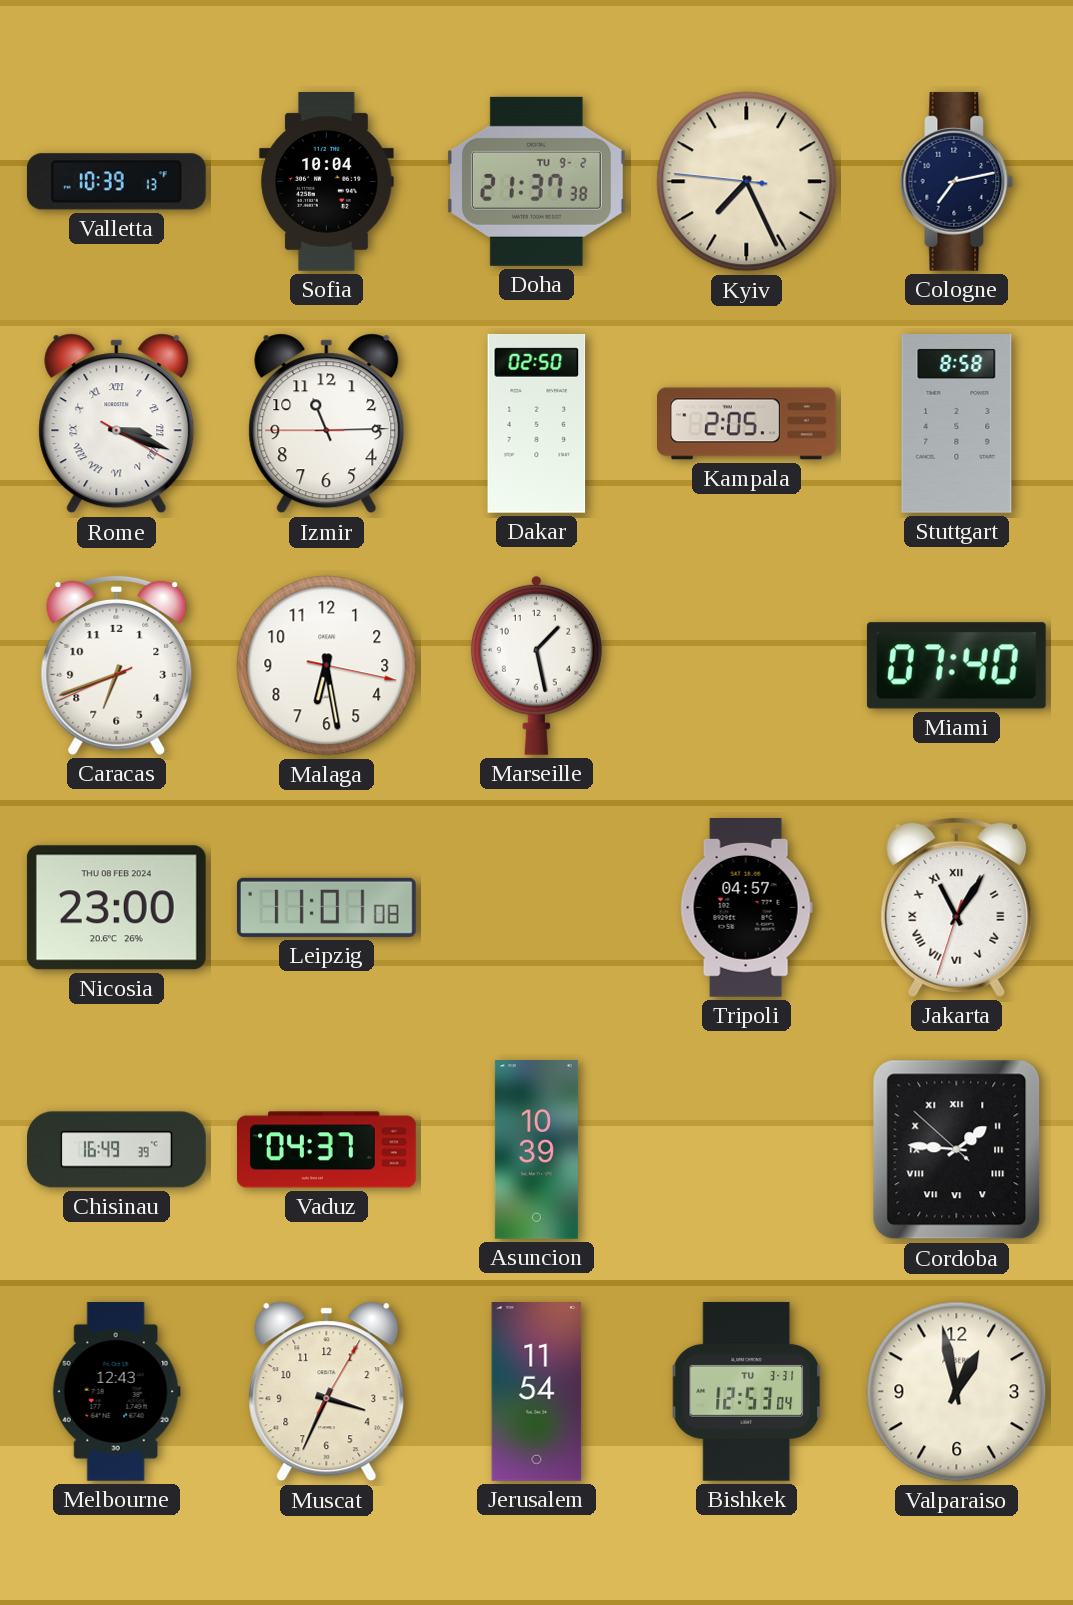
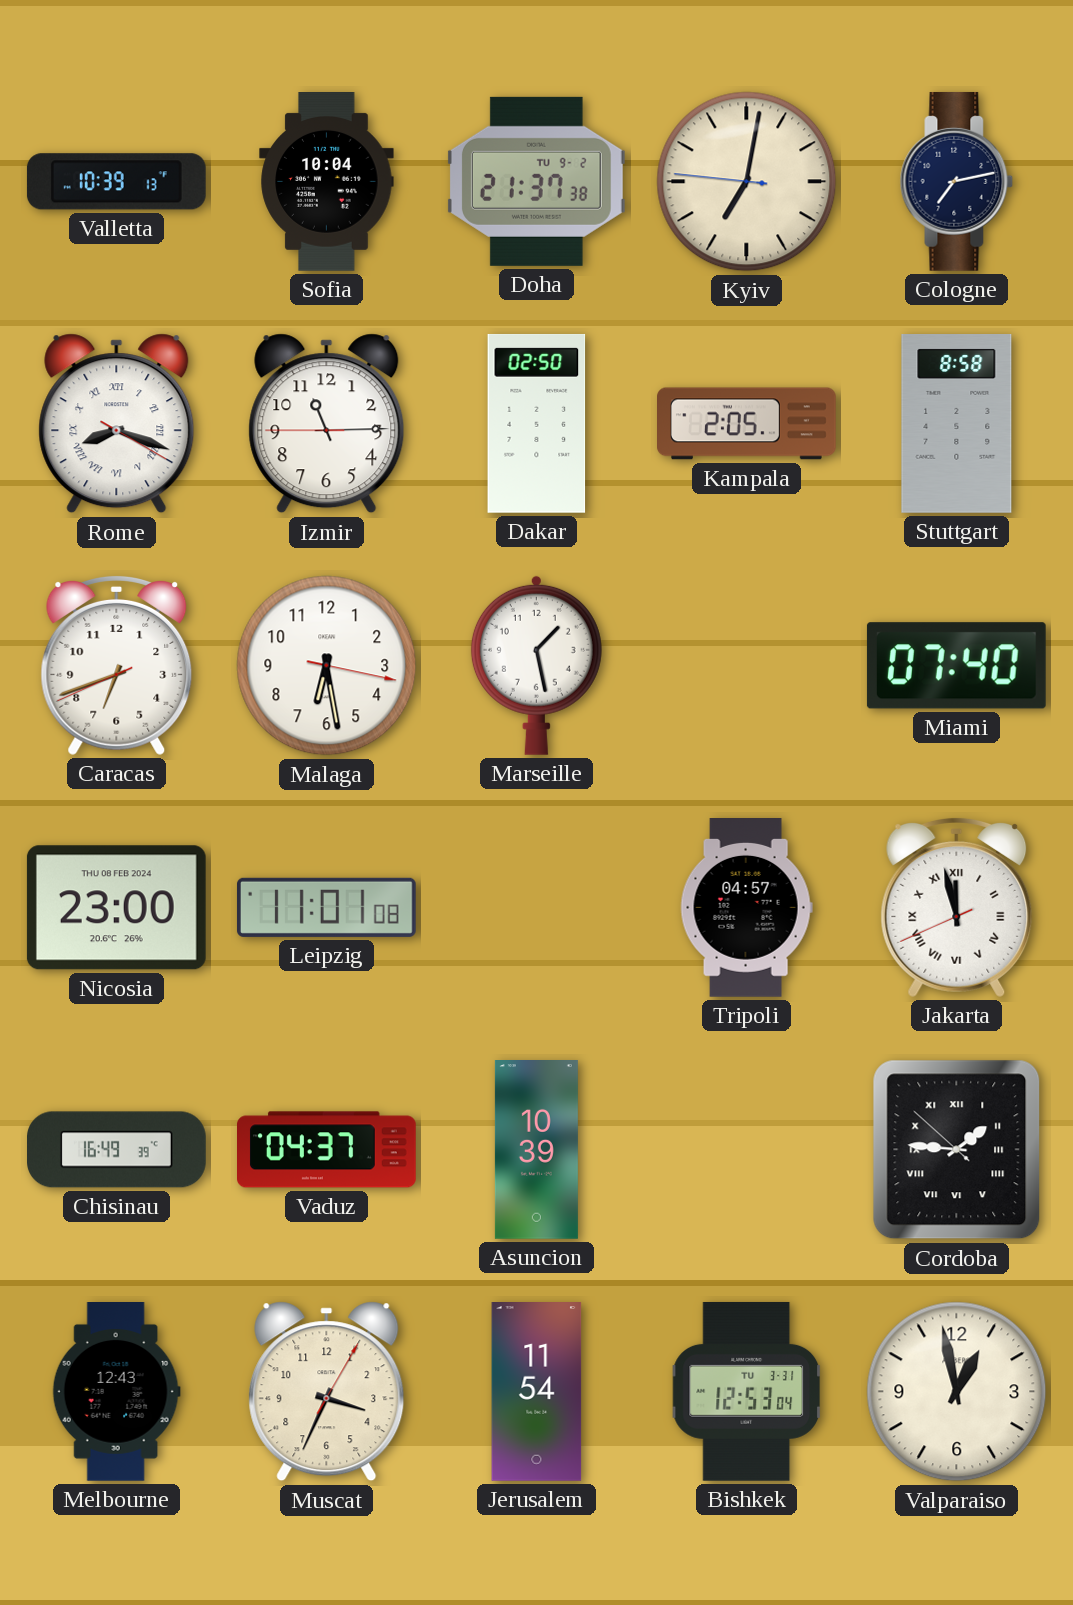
Kyiv: 7:25 -> 7:01 (747, 182)
Rome: 3:18 -> 8:18 (117, 424)
Jakarta: 11:05 -> 11:57 (957, 907)
